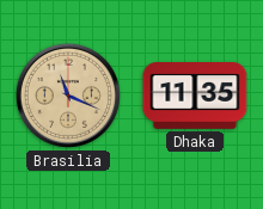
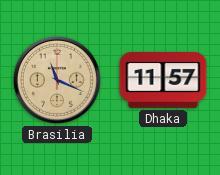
Dhaka: 11:35 -> 11:57 (163, 81)
